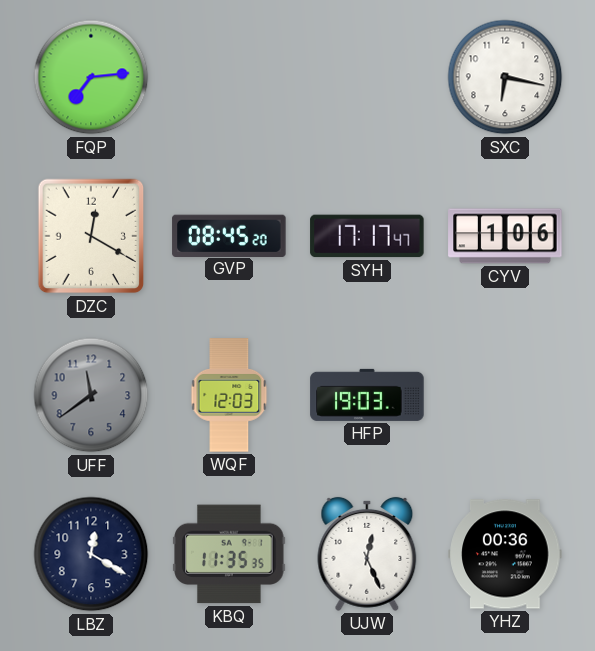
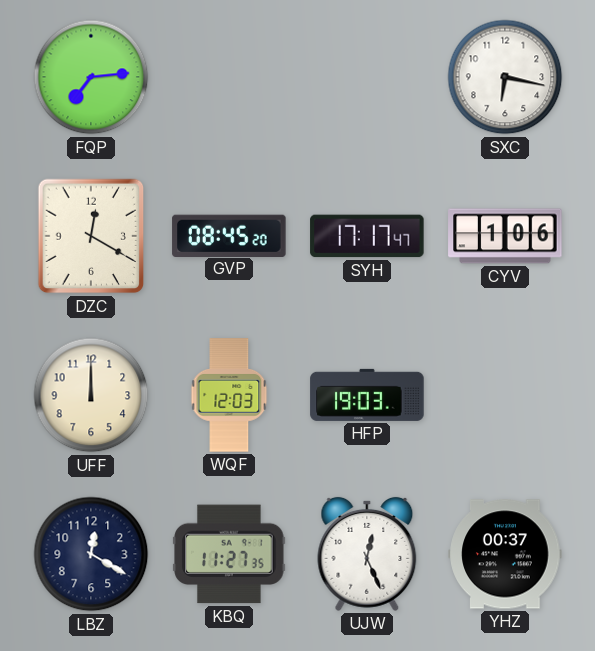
UFF: 11:39 -> 12:00 (91, 395)
UFF dial: grey -> cream (91, 395)
KBQ: 11:35 -> 11:27 (229, 554)
YHZ: 00:36 -> 00:37 (505, 554)
